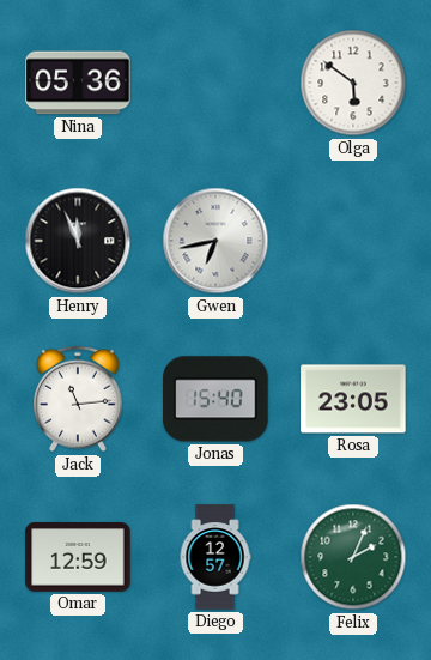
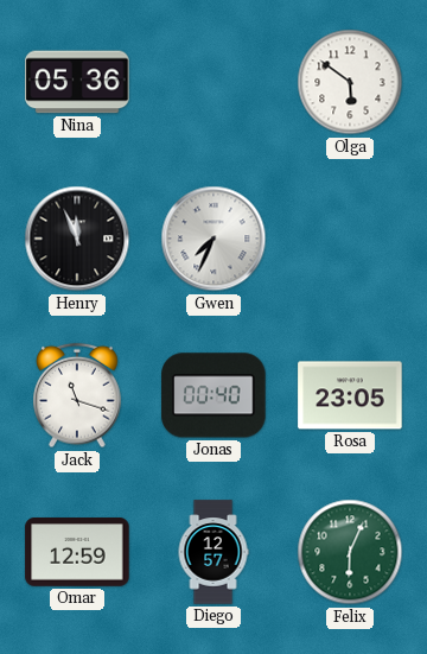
Gwen: 6:43 -> 7:34 (213, 239)
Jack: 11:14 -> 11:18 (77, 395)
Jonas: 15:40 -> 00:40 (213, 395)
Felix: 2:04 -> 6:04 (350, 552)
